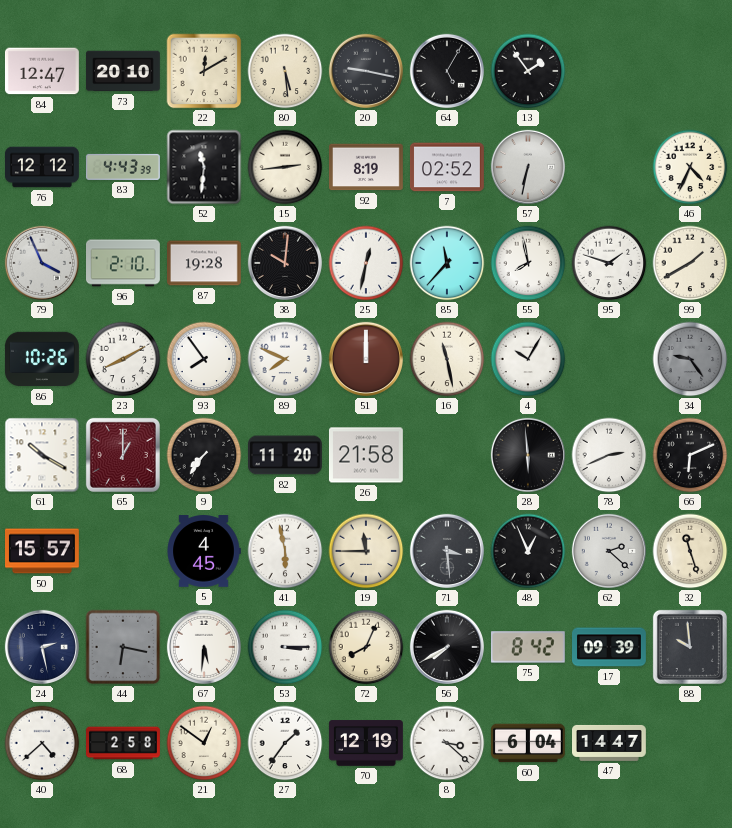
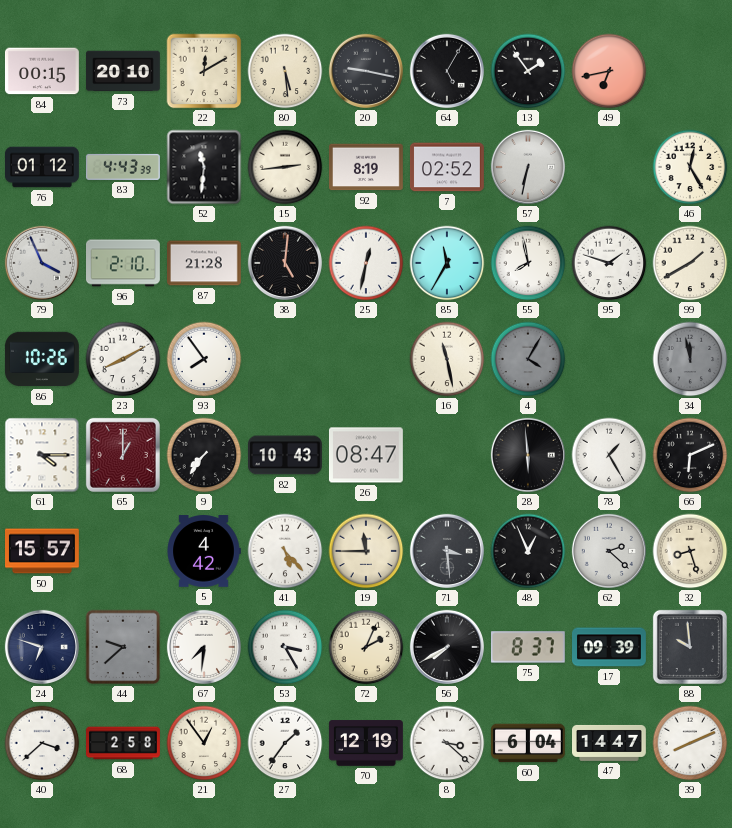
84: 12:47 -> 00:15 (42, 71)
49: none -> 6:43 (609, 71)
76: 12:12 -> 01:12 (43, 167)
46: 4:34 -> 12:25 (690, 167)
87: 19:28 -> 21:28 (205, 263)
38: 10:01 -> 5:01 (285, 263)
85: 11:37 -> 11:35 (447, 263)
89: 7:49 -> none (285, 359)
51: 12:00 -> none (366, 359)
4: 10:05 -> 4:05 (528, 359)
4 dial: white -> grey (528, 359)
34: 9:24 -> 11:58 (690, 359)
61: 10:20 -> 4:15 (42, 455)
82: 11:20 -> 10:43 (285, 455)
26: 21:58 -> 08:47 (366, 455)
78: 2:41 -> 1:25 (609, 455)
5: 4:45 -> 4:42 (204, 552)
41: 5:58 -> 5:23 (285, 551)
32: 11:27 -> 8:27 (690, 551)
24: 2:28 -> 6:48 (42, 647)
44: 6:17 -> 9:38 (123, 647)
67: 5:31 -> 7:31 (204, 647)
53: 3:15 -> 3:25 (285, 647)
72: 8:04 -> 2:04 (366, 647)
75: 8:42 -> 8:37 (528, 647)
40: 4:38 -> 3:38 (42, 743)
21: 12:51 -> 12:54 (204, 743)
39: none -> 8:11 (690, 743)
